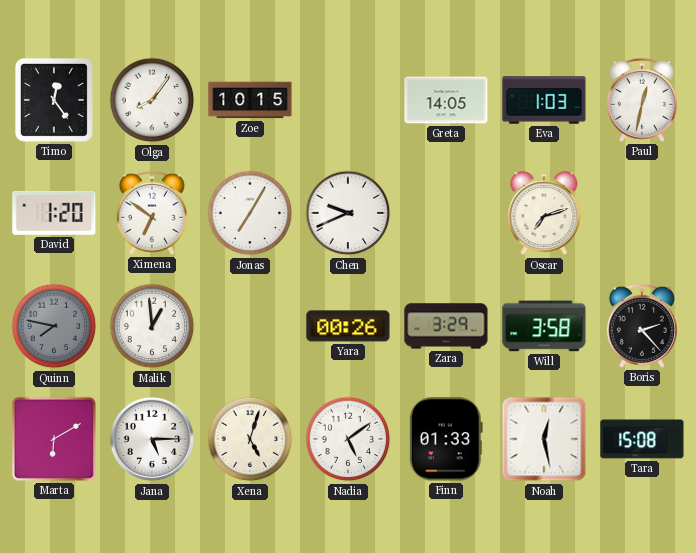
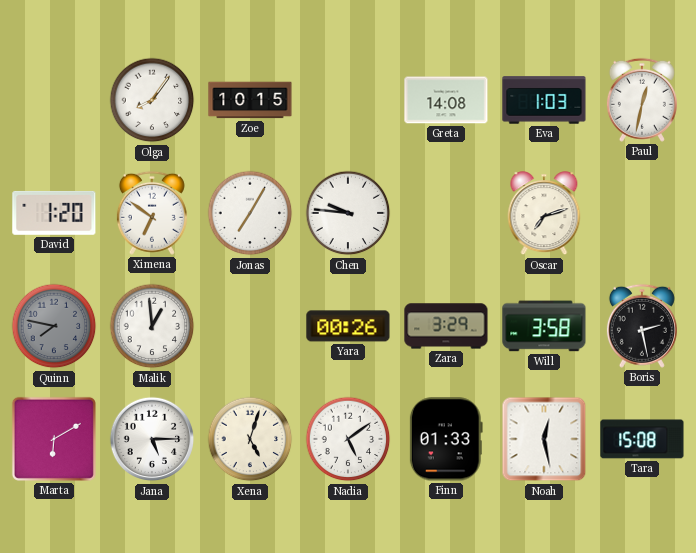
Timo: 12:24 -> none (54, 100)
Greta: 14:05 -> 14:08 (446, 100)
Chen: 9:41 -> 9:46 (348, 213)
Boris: 2:23 -> 2:28 (642, 326)
